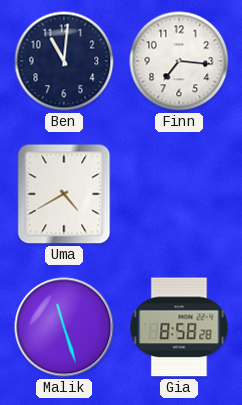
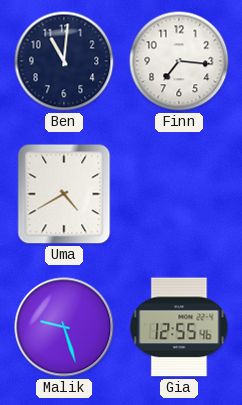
Malik: 11:27 -> 9:27 (64, 327)
Gia: 8:58 -> 12:55 (179, 327)
